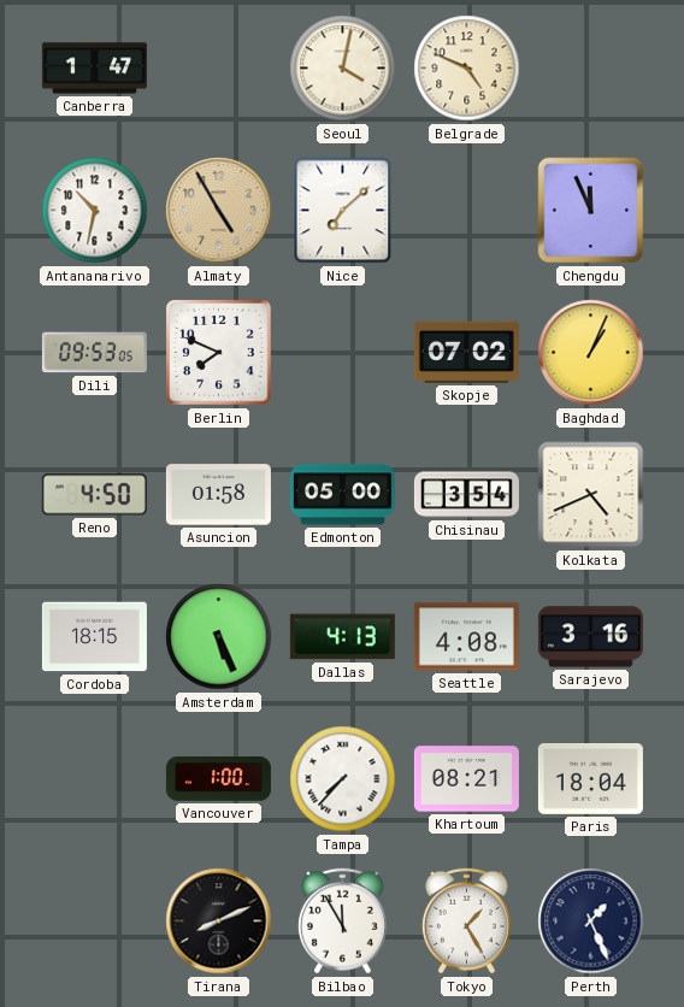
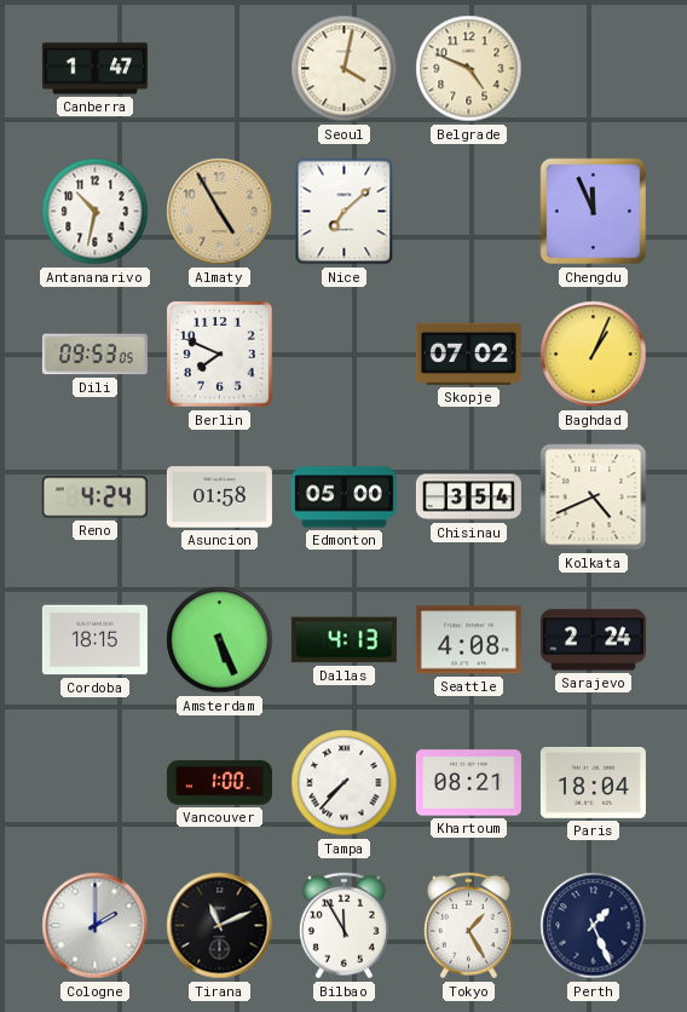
Reno: 4:50 -> 4:24 (94, 498)
Sarajevo: 3:16 -> 2:24 (593, 640)
Cologne: none -> 2:00 (96, 926)
Tirana: 8:11 -> 11:11 (220, 926)
